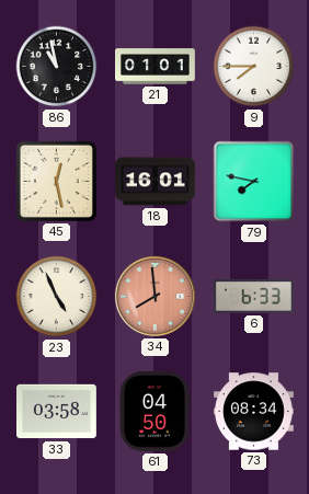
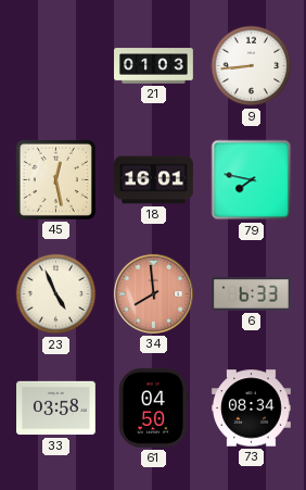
86: 10:58 -> none (57, 67)
21: 01:01 -> 01:03 (154, 66)
9: 7:45 -> 8:44 (252, 66)
